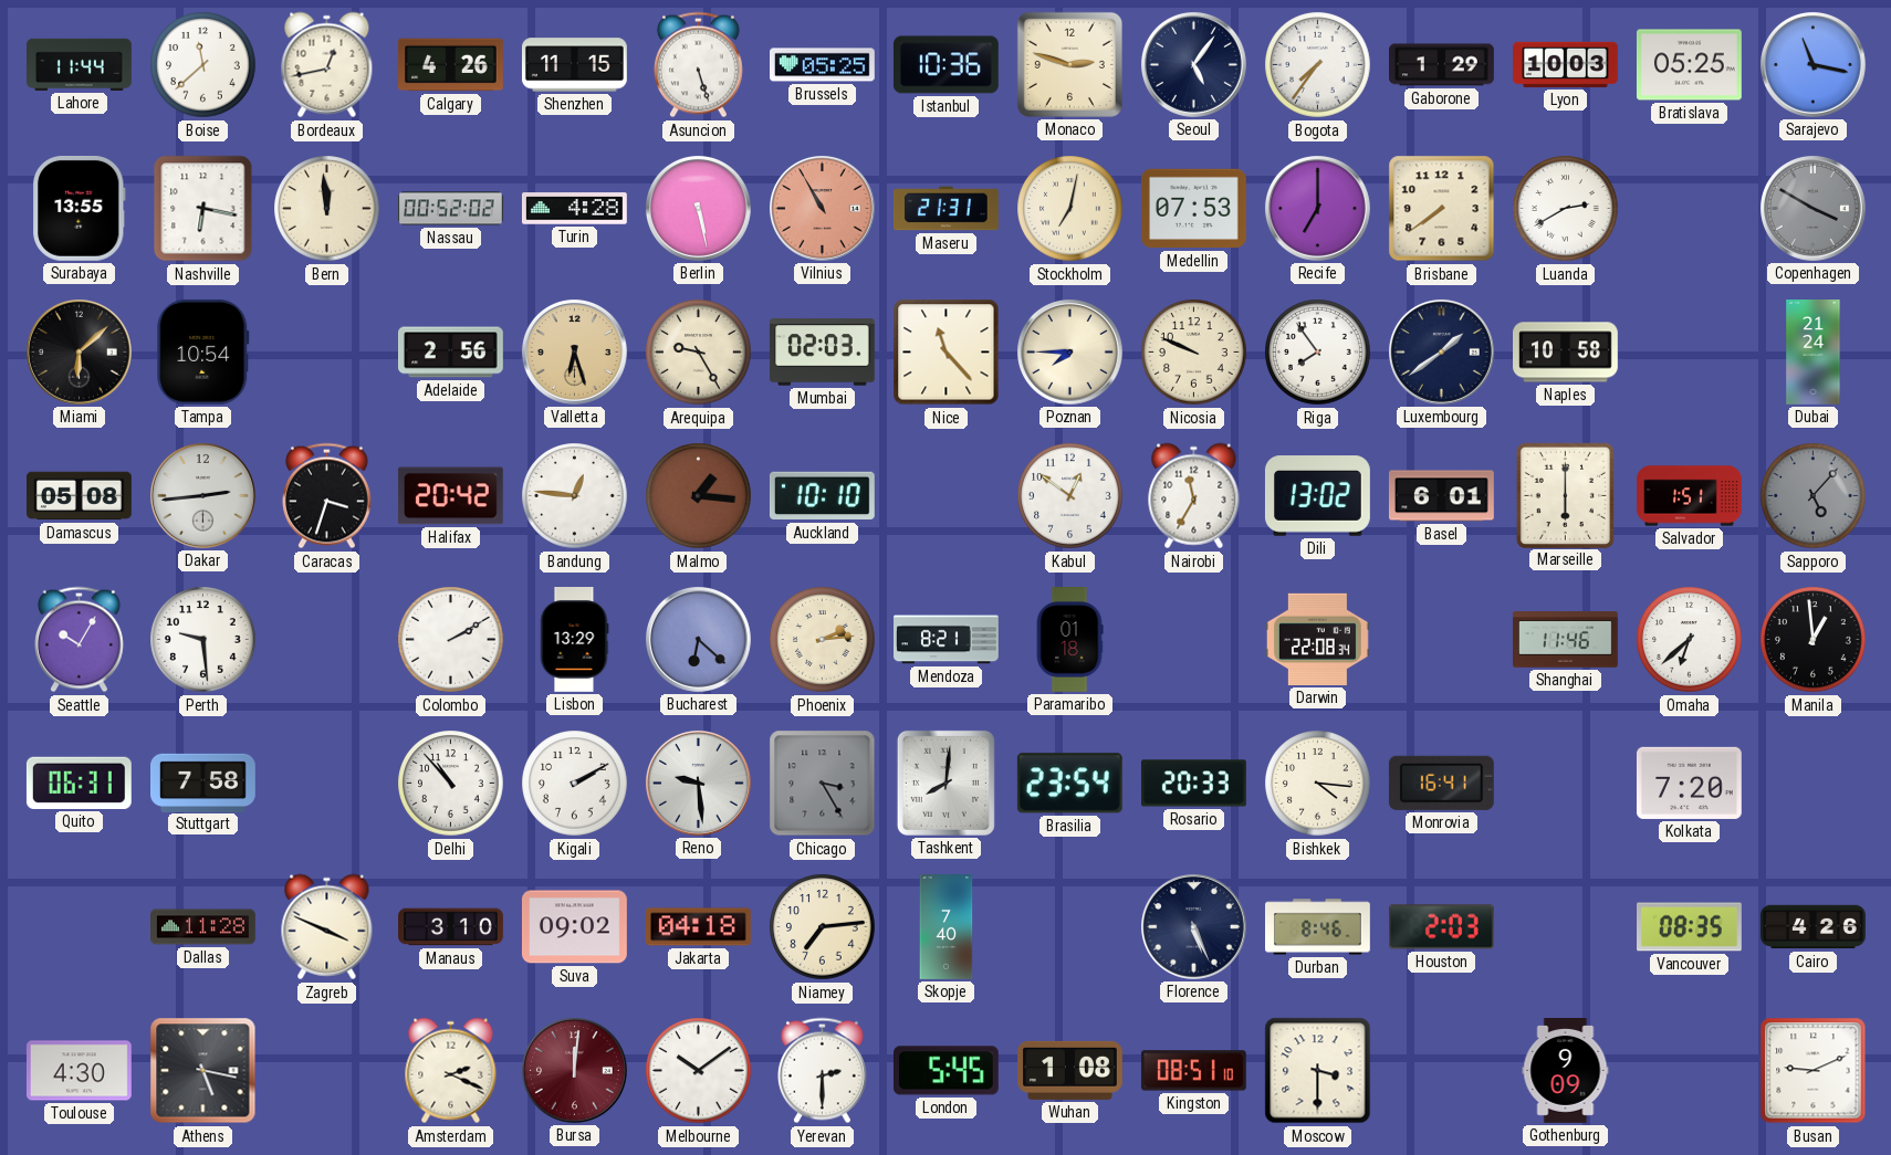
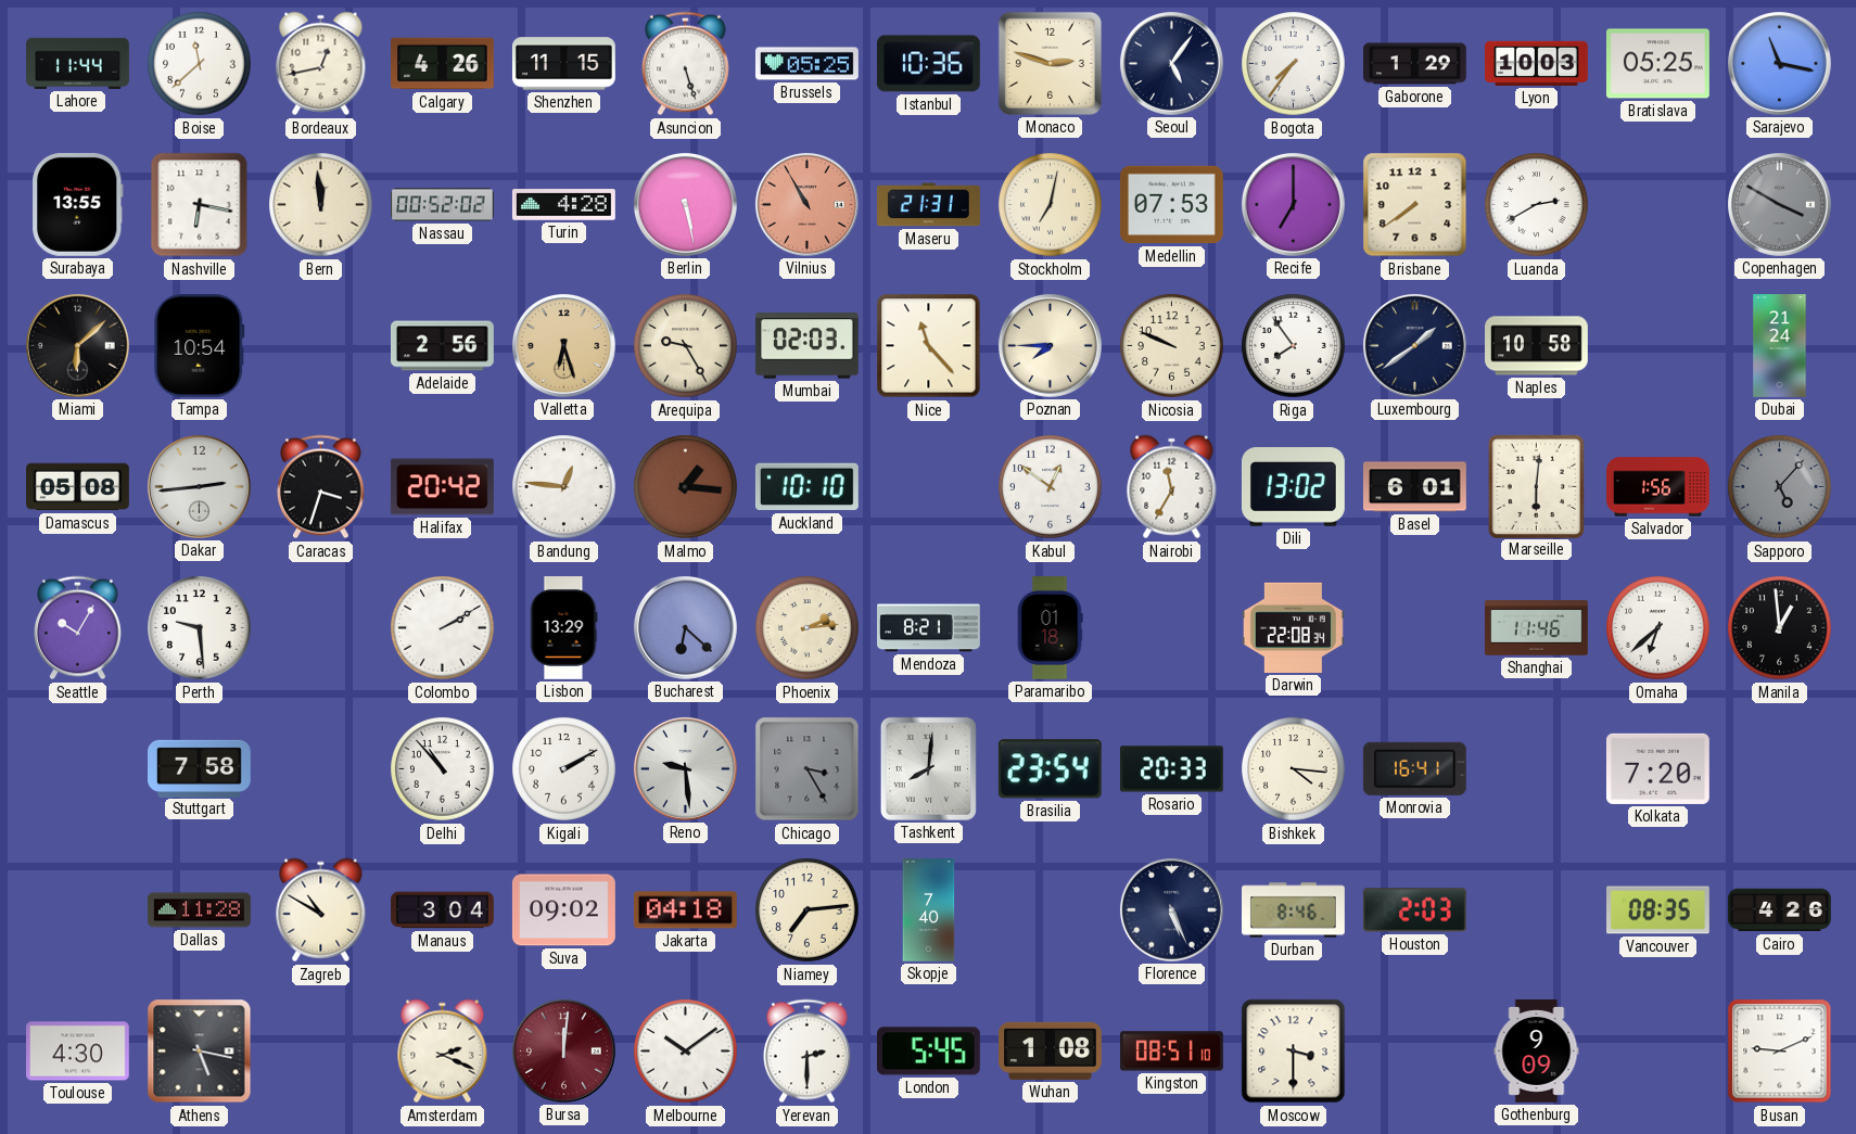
Marseille: 6:00 -> 6:01 (1536, 486)
Salvador: 1:51 -> 1:56 (1658, 487)
Quito: 06:31 -> none (79, 783)
Zagreb: 3:49 -> 10:50 (321, 910)
Manaus: 3:10 -> 3:04 (443, 910)
